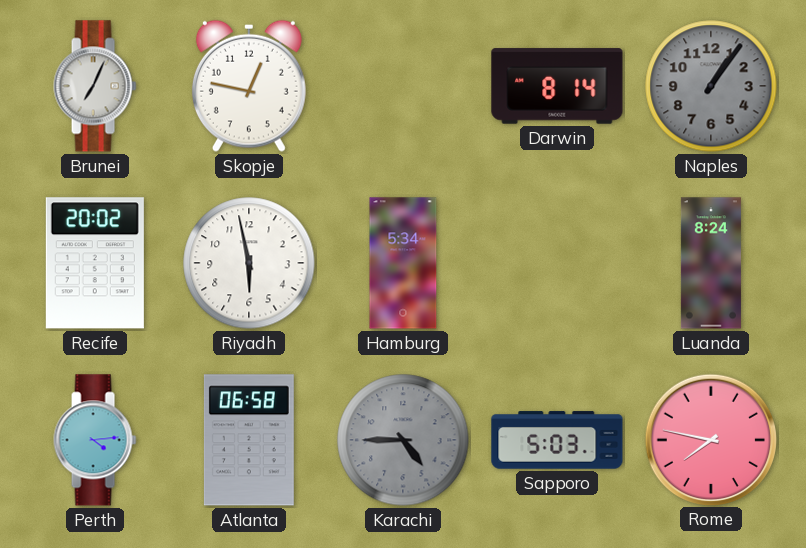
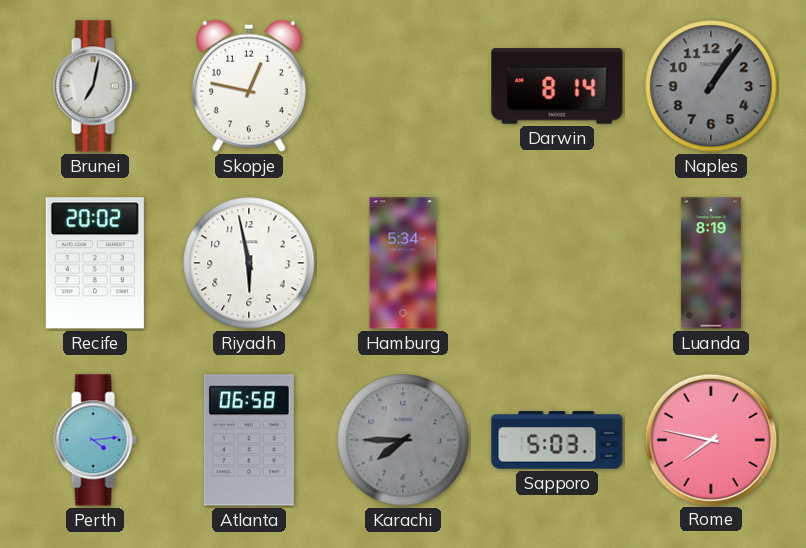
Brunei: 7:04 -> 7:02 (95, 86)
Luanda: 8:24 -> 8:19 (711, 263)
Karachi: 4:45 -> 7:45 (403, 440)
